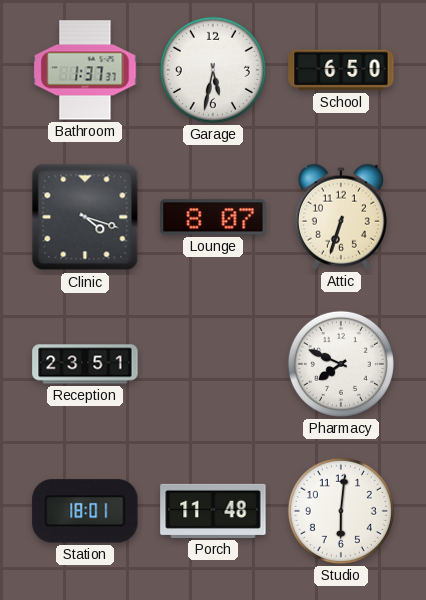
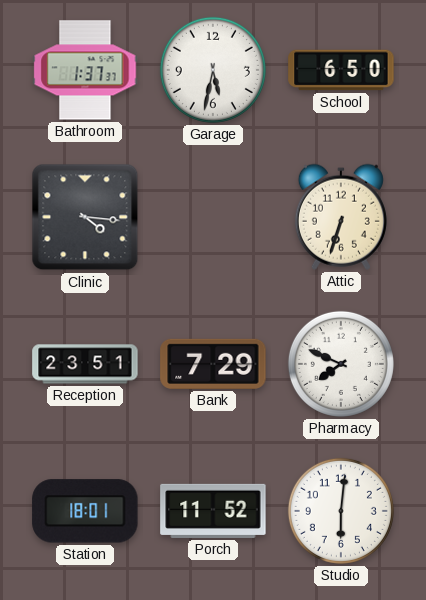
Clinic: 4:18 -> 4:16 (85, 217)
Lounge: 8:07 -> none (213, 217)
Bank: none -> 7:29 (213, 364)
Porch: 11:48 -> 11:52 (213, 511)
